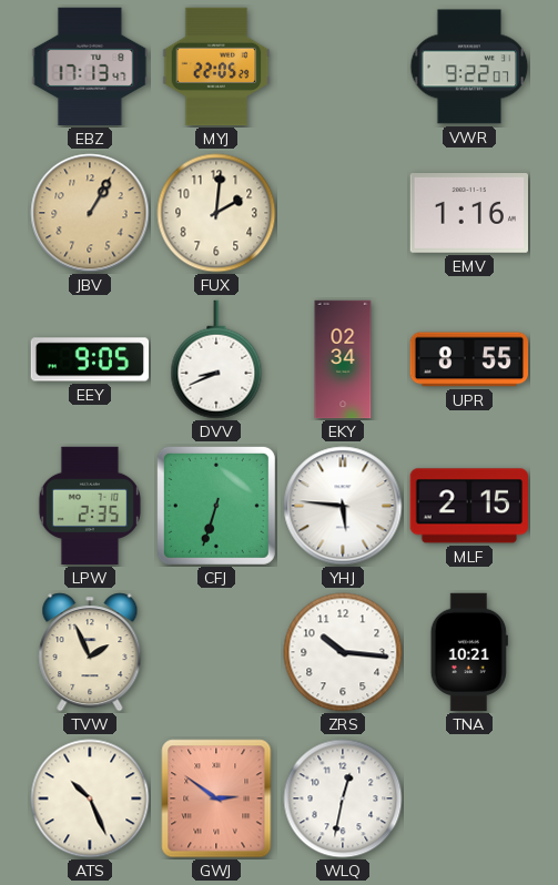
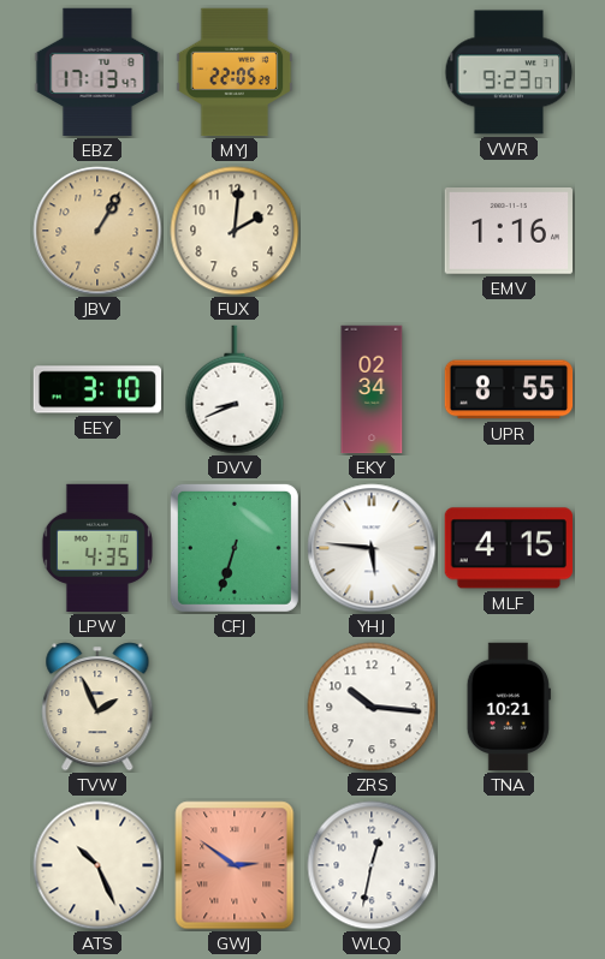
VWR: 9:22 -> 9:23 (509, 72)
EEY: 9:05 -> 3:10 (97, 389)
LPW: 2:35 -> 4:35 (97, 548)
MLF: 2:15 -> 4:15 (508, 548)
